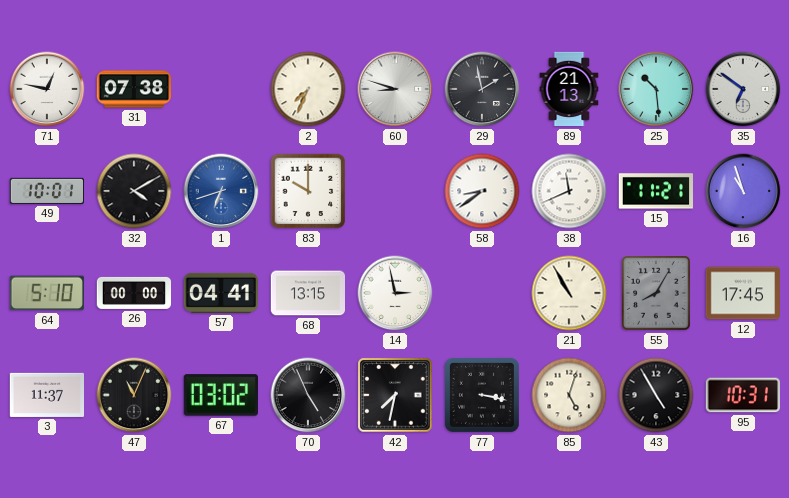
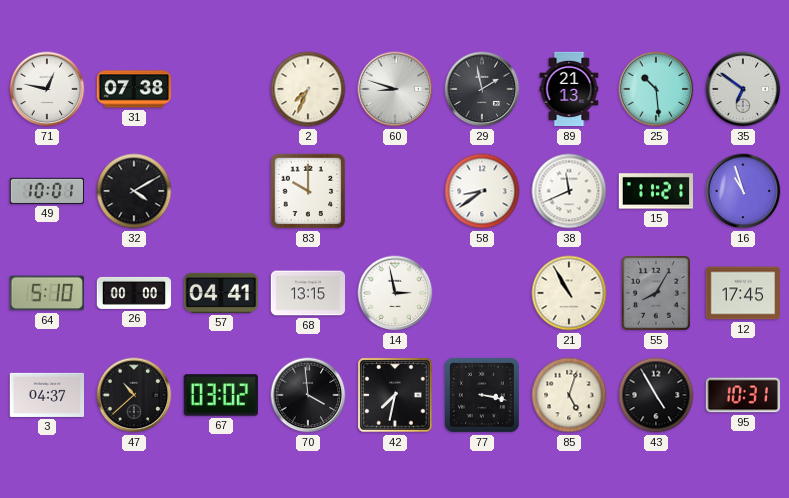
1: 6:42 -> none (221, 191)
3: 11:37 -> 04:37 (46, 395)
47: 11:04 -> 10:38 (134, 395)
70: 4:56 -> 3:59 (308, 395)
